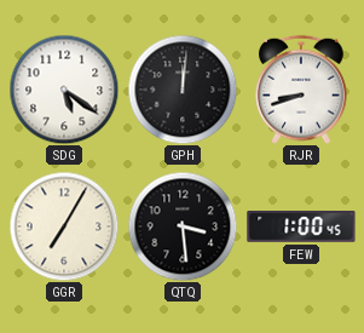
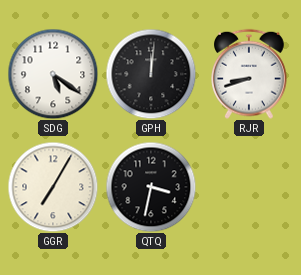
QTQ: 3:29 -> 3:32 (151, 187)
FEW: 1:00 -> none (301, 226)
